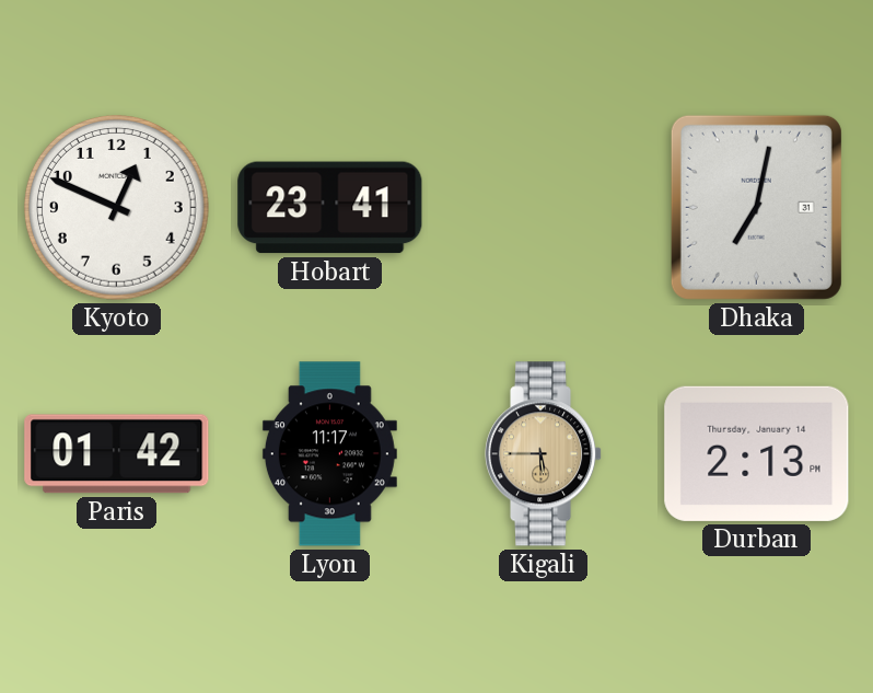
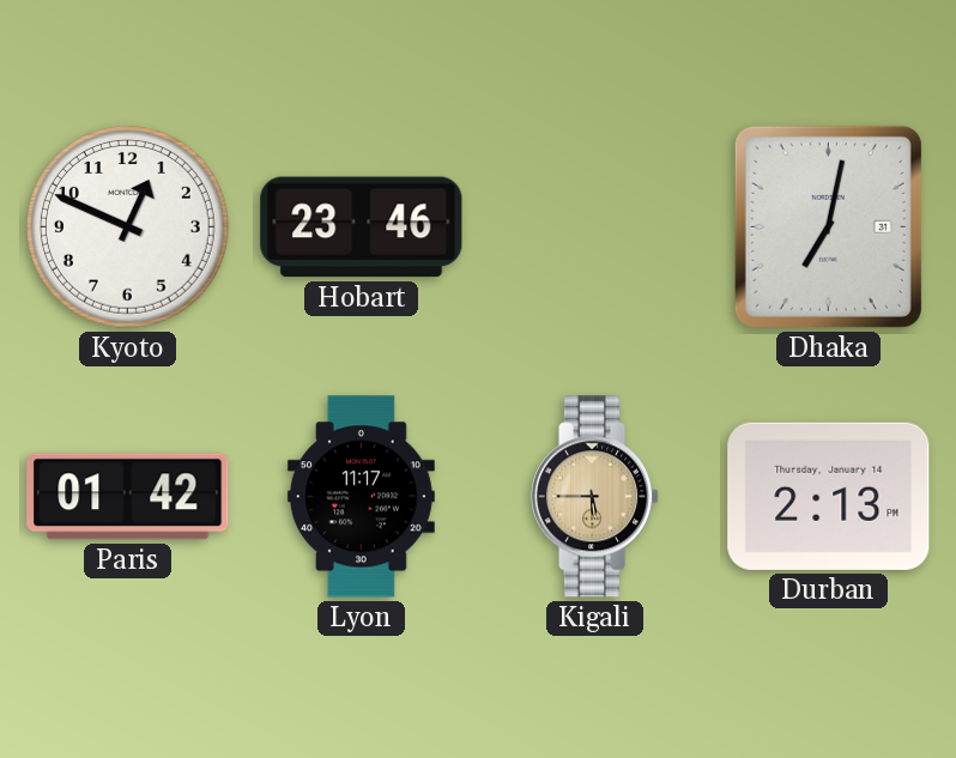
Hobart: 23:41 -> 23:46 (362, 228)
